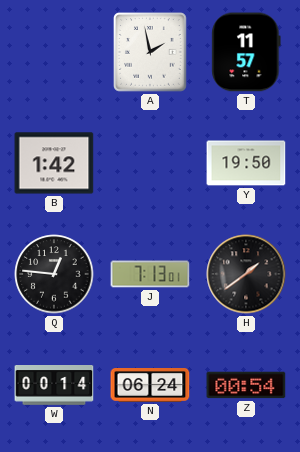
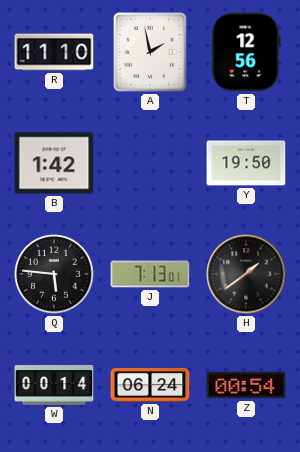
R: none -> 11:10 (54, 52)
T: 11:57 -> 12:56 (246, 52)
Q: 12:46 -> 5:46 (54, 274)
